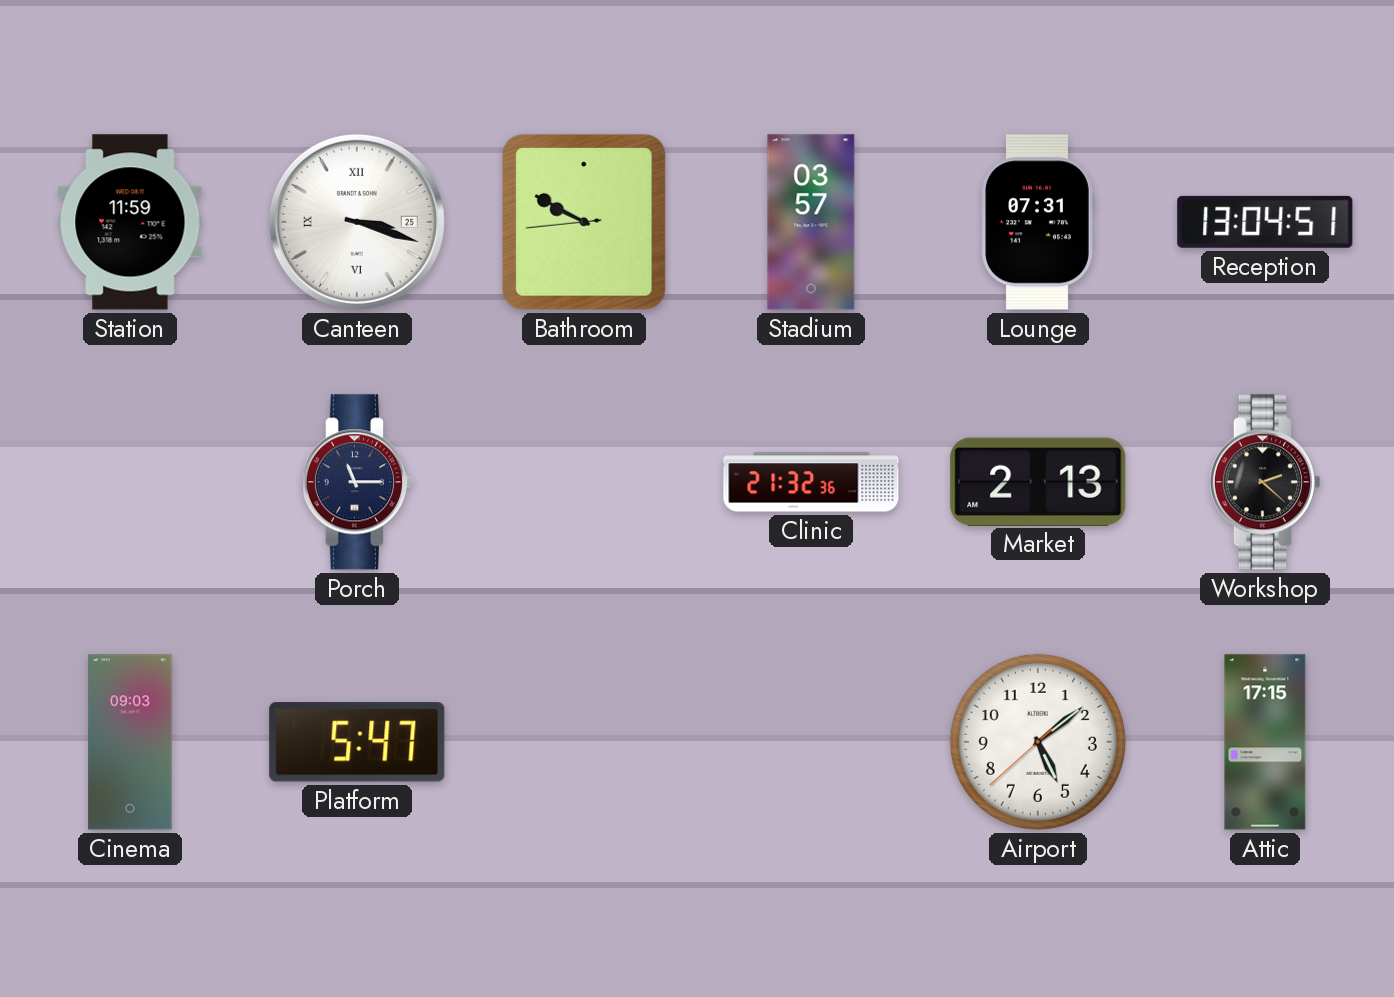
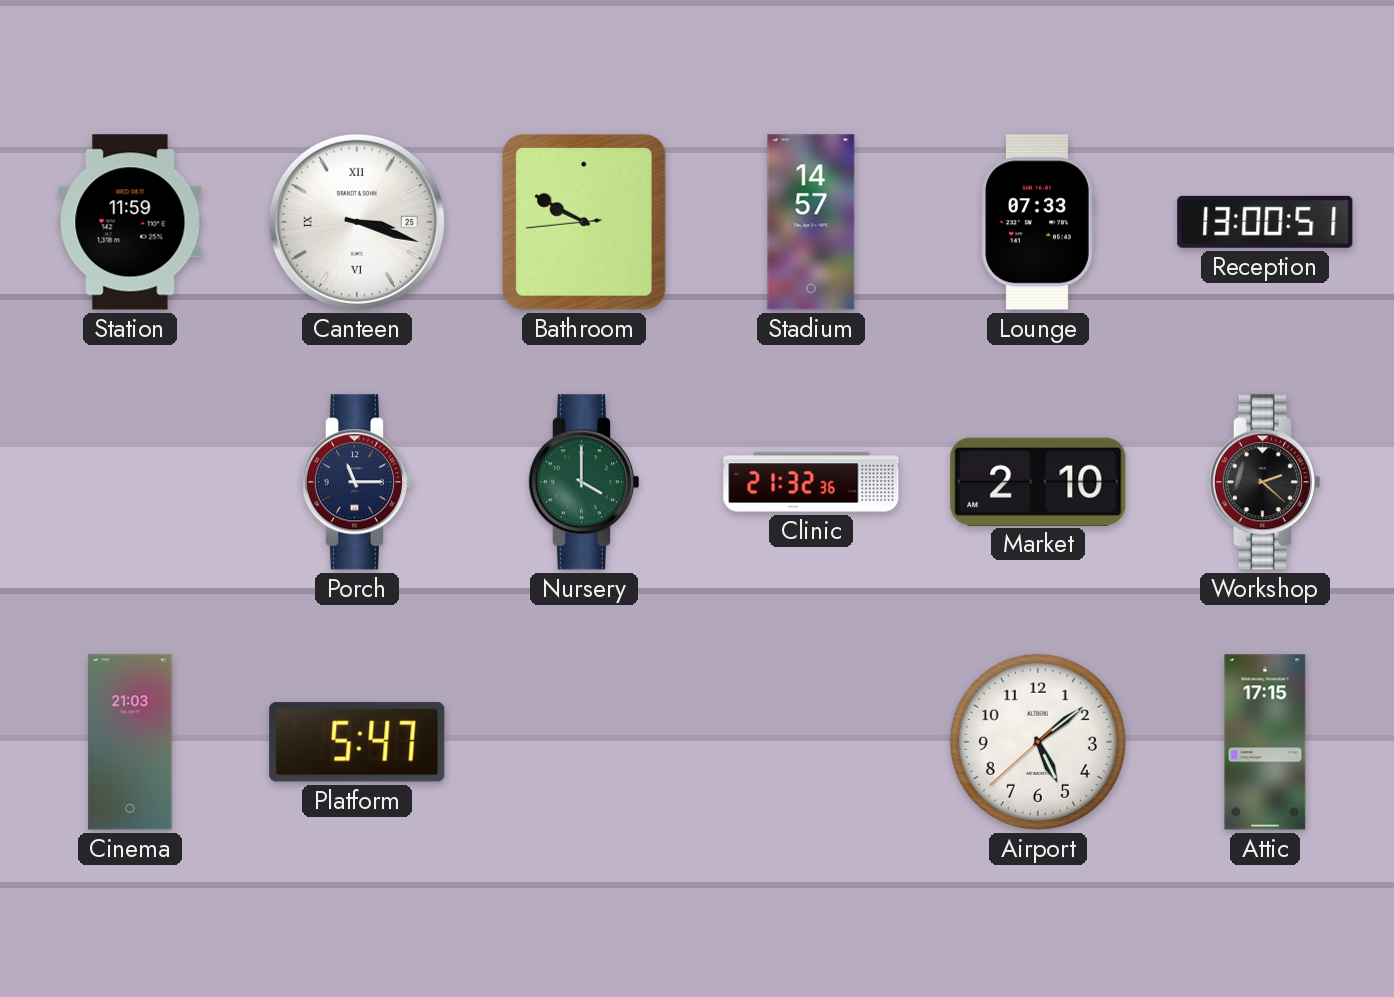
Stadium: 03:57 -> 14:57 (811, 222)
Lounge: 07:31 -> 07:33 (1038, 222)
Reception: 13:04 -> 13:00 (1265, 222)
Nursery: none -> 4:00 (583, 482)
Market: 2:13 -> 2:10 (1038, 481)
Cinema: 09:03 -> 21:03 (130, 742)
